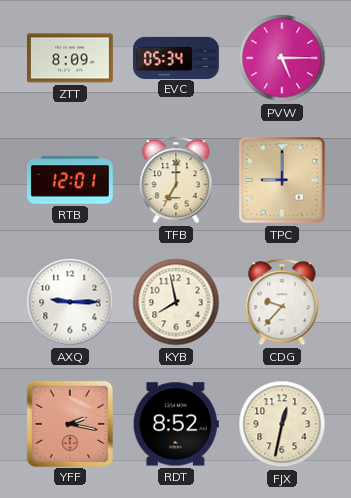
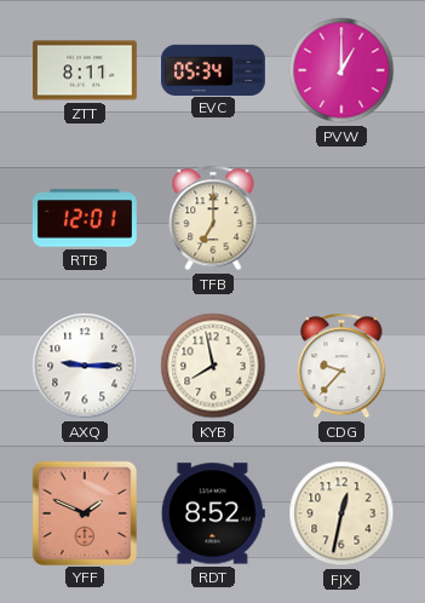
ZTT: 8:09 -> 8:11 (85, 70)
PVW: 5:15 -> 1:00 (341, 70)
TPC: 9:00 -> none (282, 180)
YFF: 2:17 -> 1:49 (84, 512)
